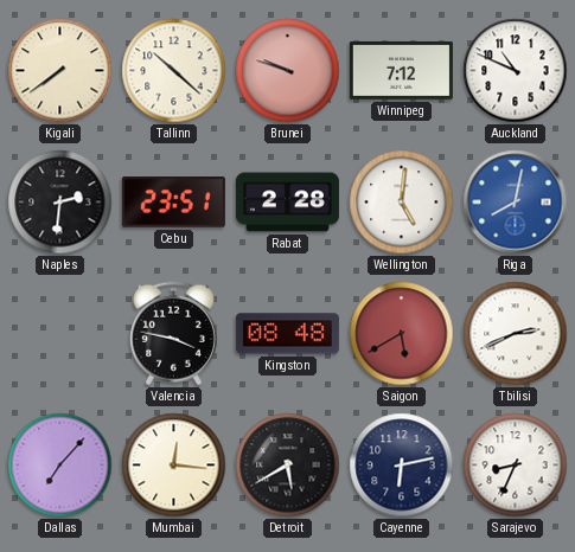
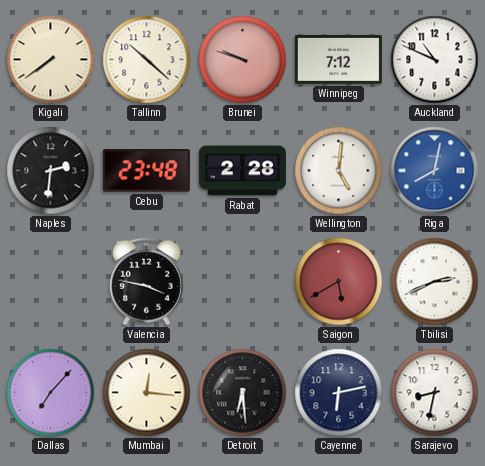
Cebu: 23:51 -> 23:48 (146, 171)
Kingston: 08:48 -> none (287, 334)
Detroit: 5:40 -> 6:29 (243, 393)
Sarajevo: 8:34 -> 8:32 (435, 393)
